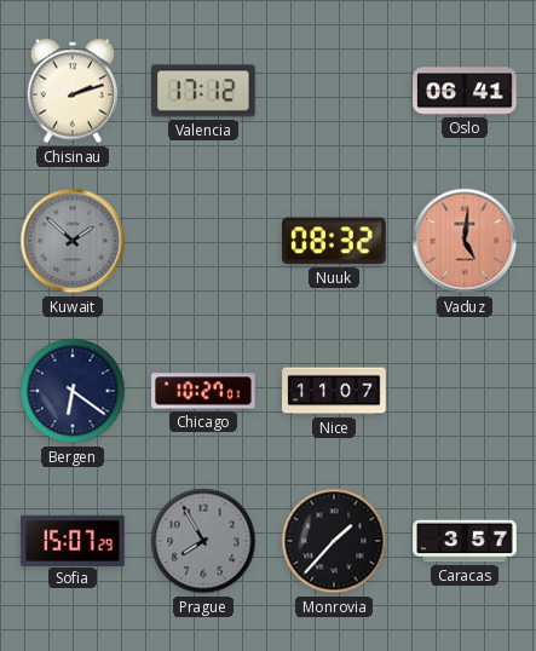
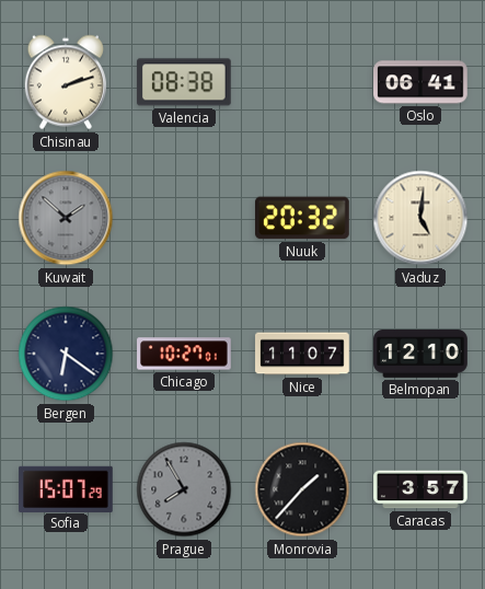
Valencia: 17:12 -> 08:38 (184, 82)
Nuuk: 08:32 -> 20:32 (303, 218)
Vaduz dial: salmon -> cream (420, 218)
Belmopan: none -> 12:10 (420, 354)
